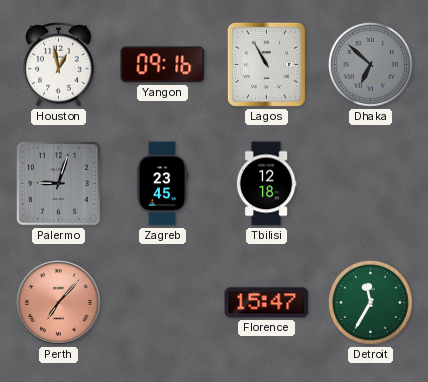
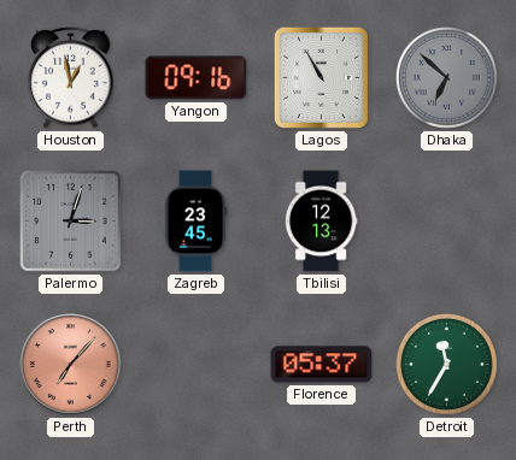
Palermo: 9:03 -> 3:03 (71, 222)
Tbilisi: 12:18 -> 12:13 (321, 222)
Florence: 15:47 -> 05:37 (322, 365)
